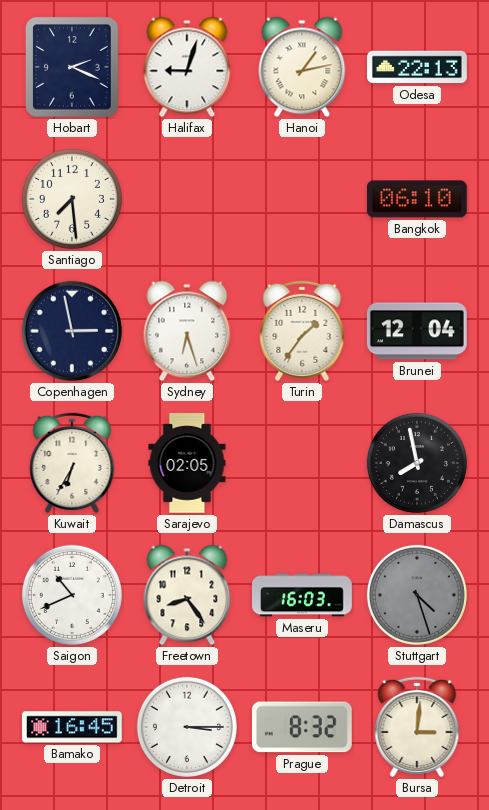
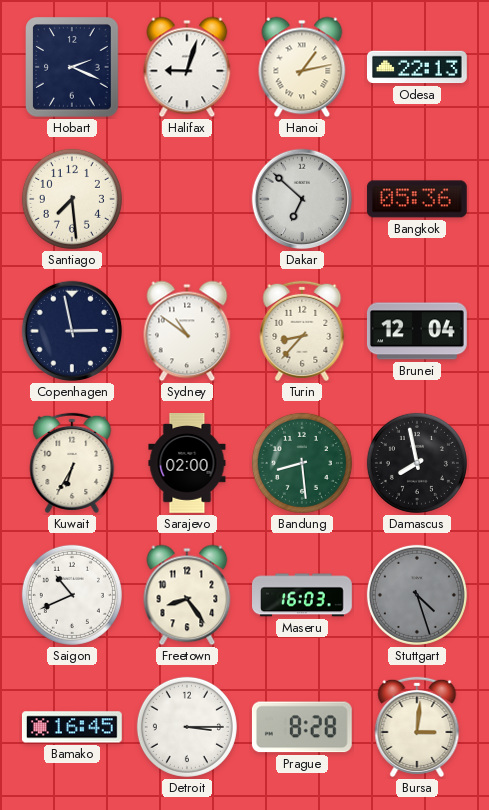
Dakar: none -> 6:52 (302, 199)
Bangkok: 06:10 -> 05:36 (417, 199)
Sydney: 6:27 -> 10:51 (187, 331)
Turin: 1:36 -> 8:37 (302, 331)
Sarajevo: 02:05 -> 02:00 (187, 464)
Bandung: none -> 8:29 (302, 463)
Prague: 8:32 -> 8:28 (302, 727)
